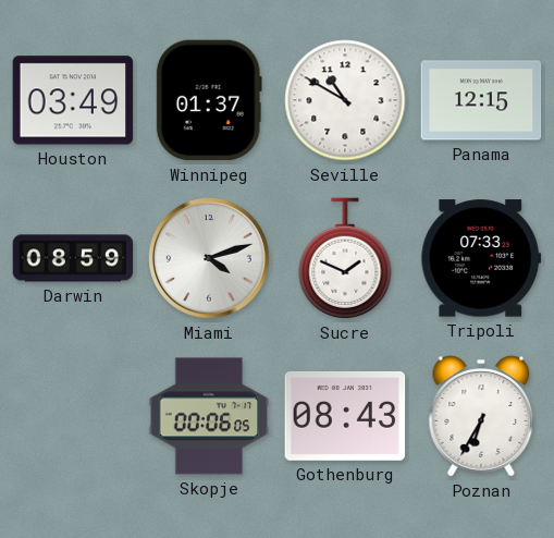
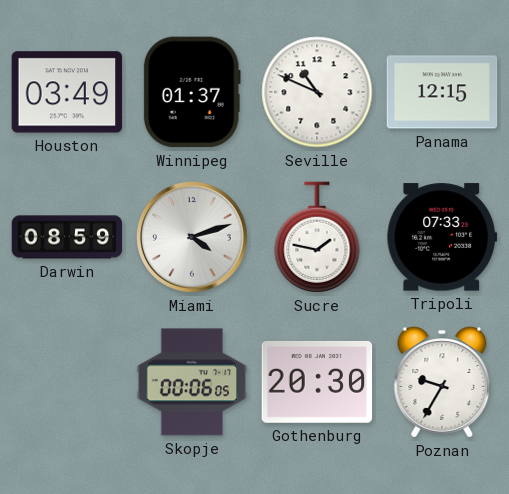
Seville: 10:50 -> 10:49 (317, 92)
Sucre: 1:49 -> 1:47 (317, 237)
Gothenburg: 08:43 -> 20:30 (317, 382)
Poznan: 6:35 -> 9:35 (442, 382)
